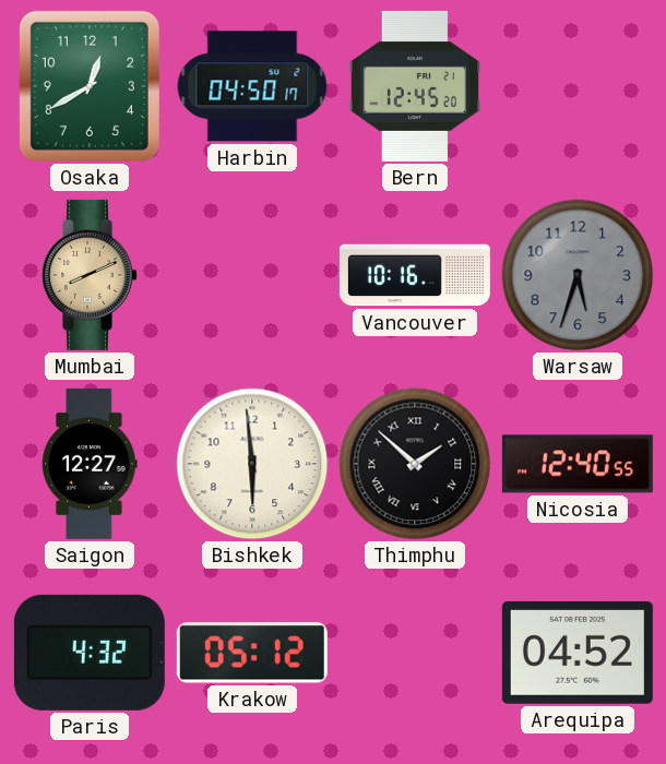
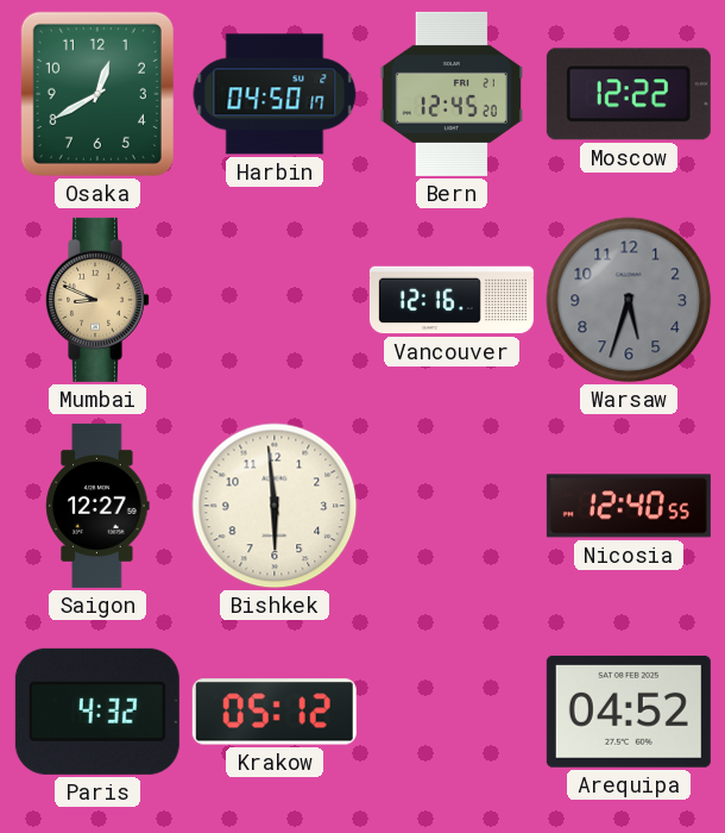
Moscow: none -> 12:22 (629, 94)
Mumbai: 8:11 -> 8:49 (99, 300)
Vancouver: 10:16 -> 12:16 (452, 300)
Thimphu: 1:52 -> none (415, 464)
